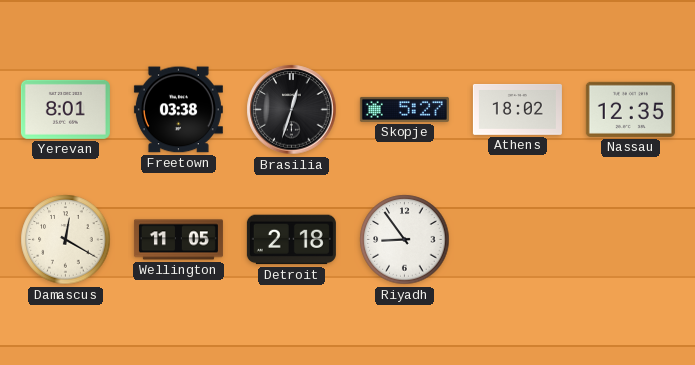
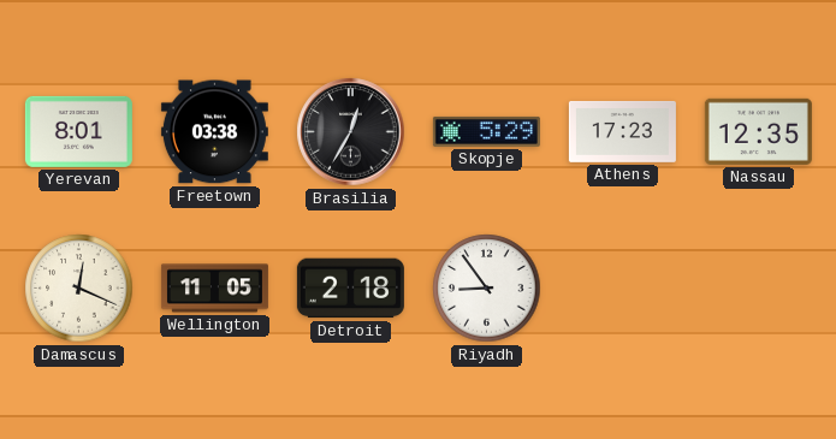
Brasilia: 12:33 -> 12:35 (351, 132)
Skopje: 5:27 -> 5:29 (486, 131)
Athens: 18:02 -> 17:23 (622, 131)
Damascus: 12:20 -> 12:19 (79, 289)
